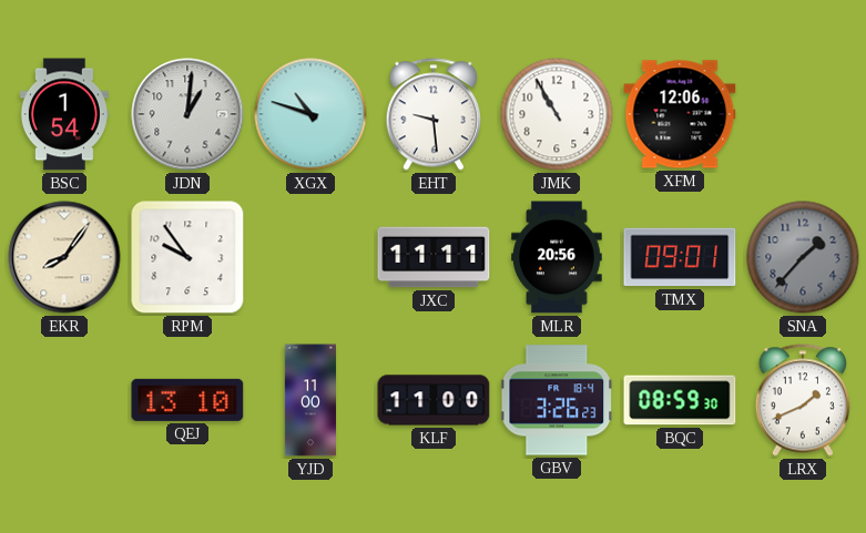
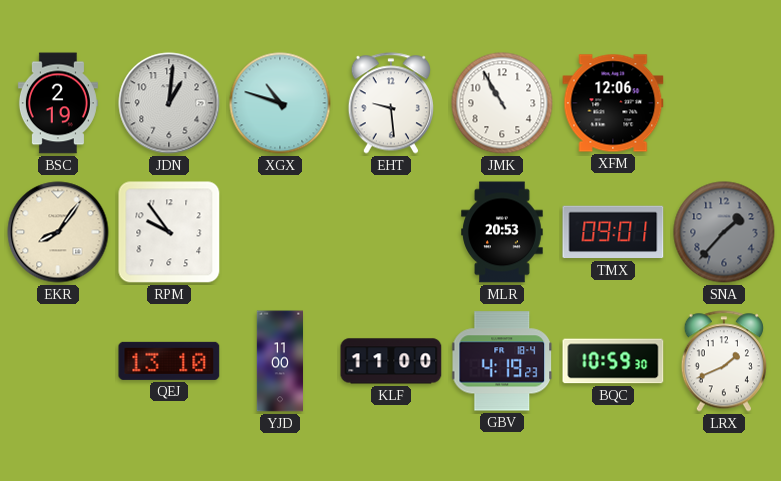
BSC: 1:54 -> 2:19 (58, 103)
JXC: 11:11 -> none (434, 257)
MLR: 20:56 -> 20:53 (502, 232)
GBV: 3:26 -> 4:19 (503, 361)
BQC: 08:59 -> 10:59 (613, 361)
